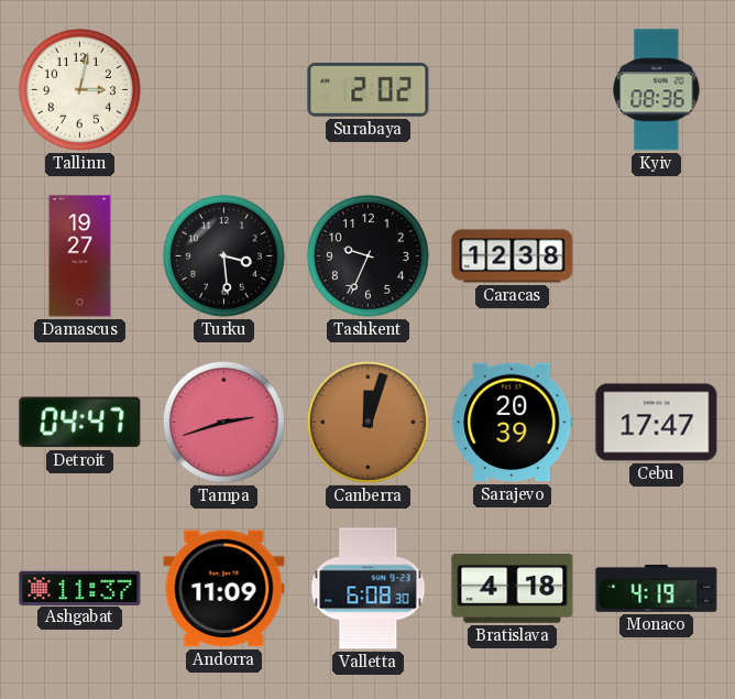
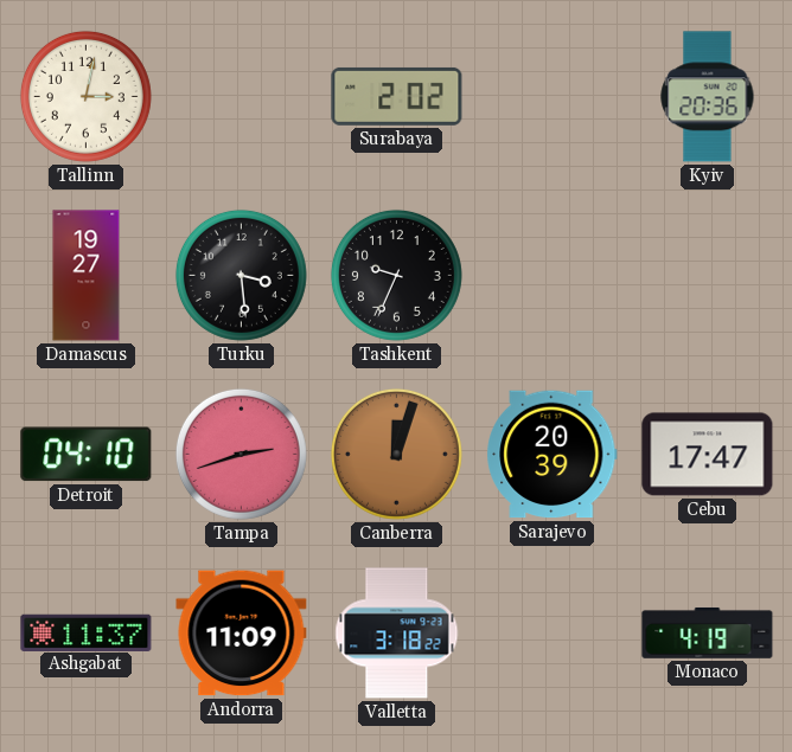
Kyiv: 08:36 -> 20:36 (708, 97)
Caracas: 12:38 -> none (513, 256)
Detroit: 04:47 -> 04:10 (87, 455)
Valletta: 6:08 -> 3:18 (397, 634)
Bratislava: 4:18 -> none (513, 589)
